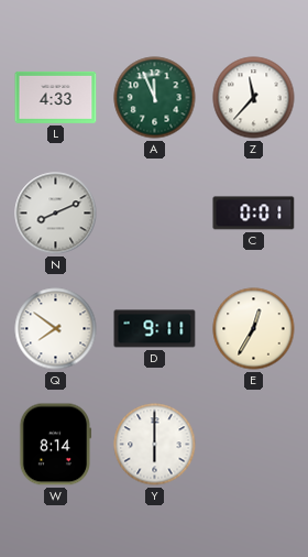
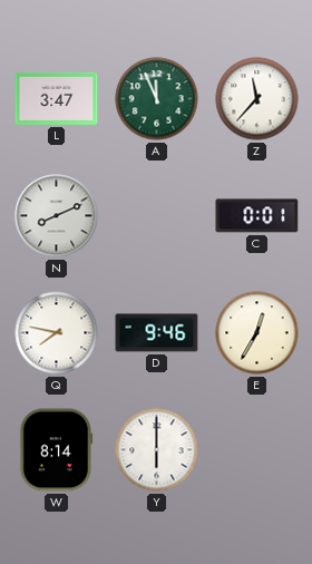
L: 4:33 -> 3:47 (57, 98)
Q: 7:51 -> 7:47 (57, 333)
D: 9:11 -> 9:46 (157, 333)
